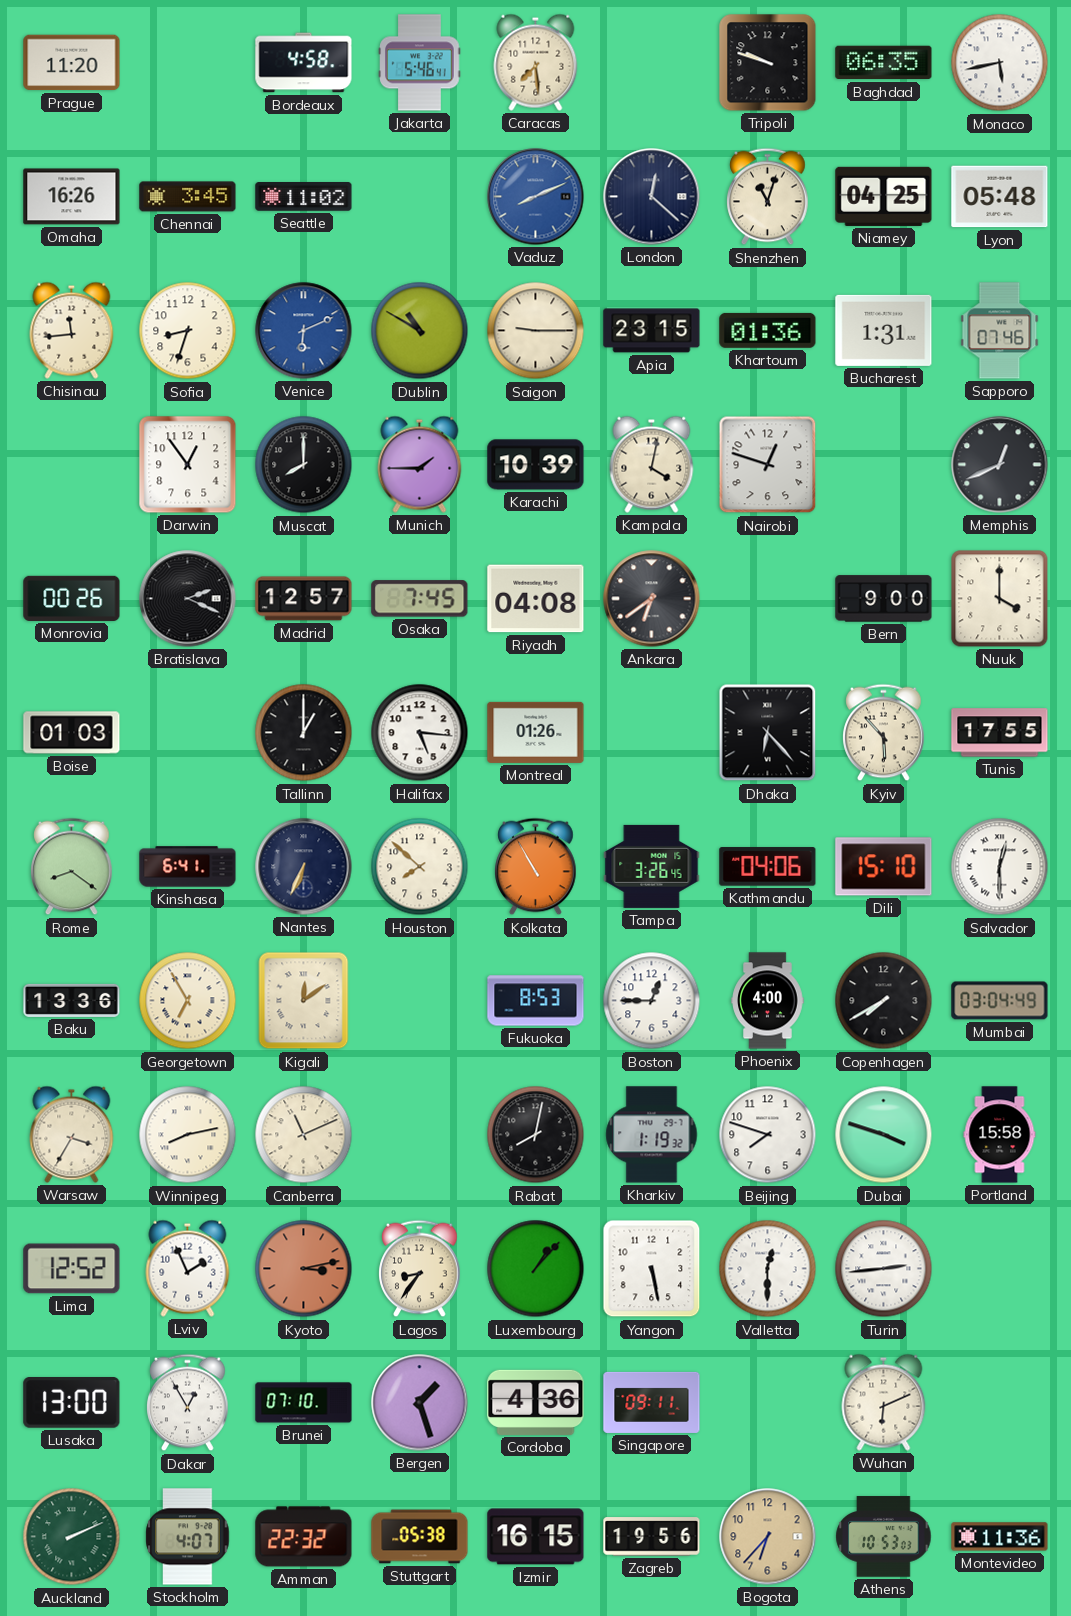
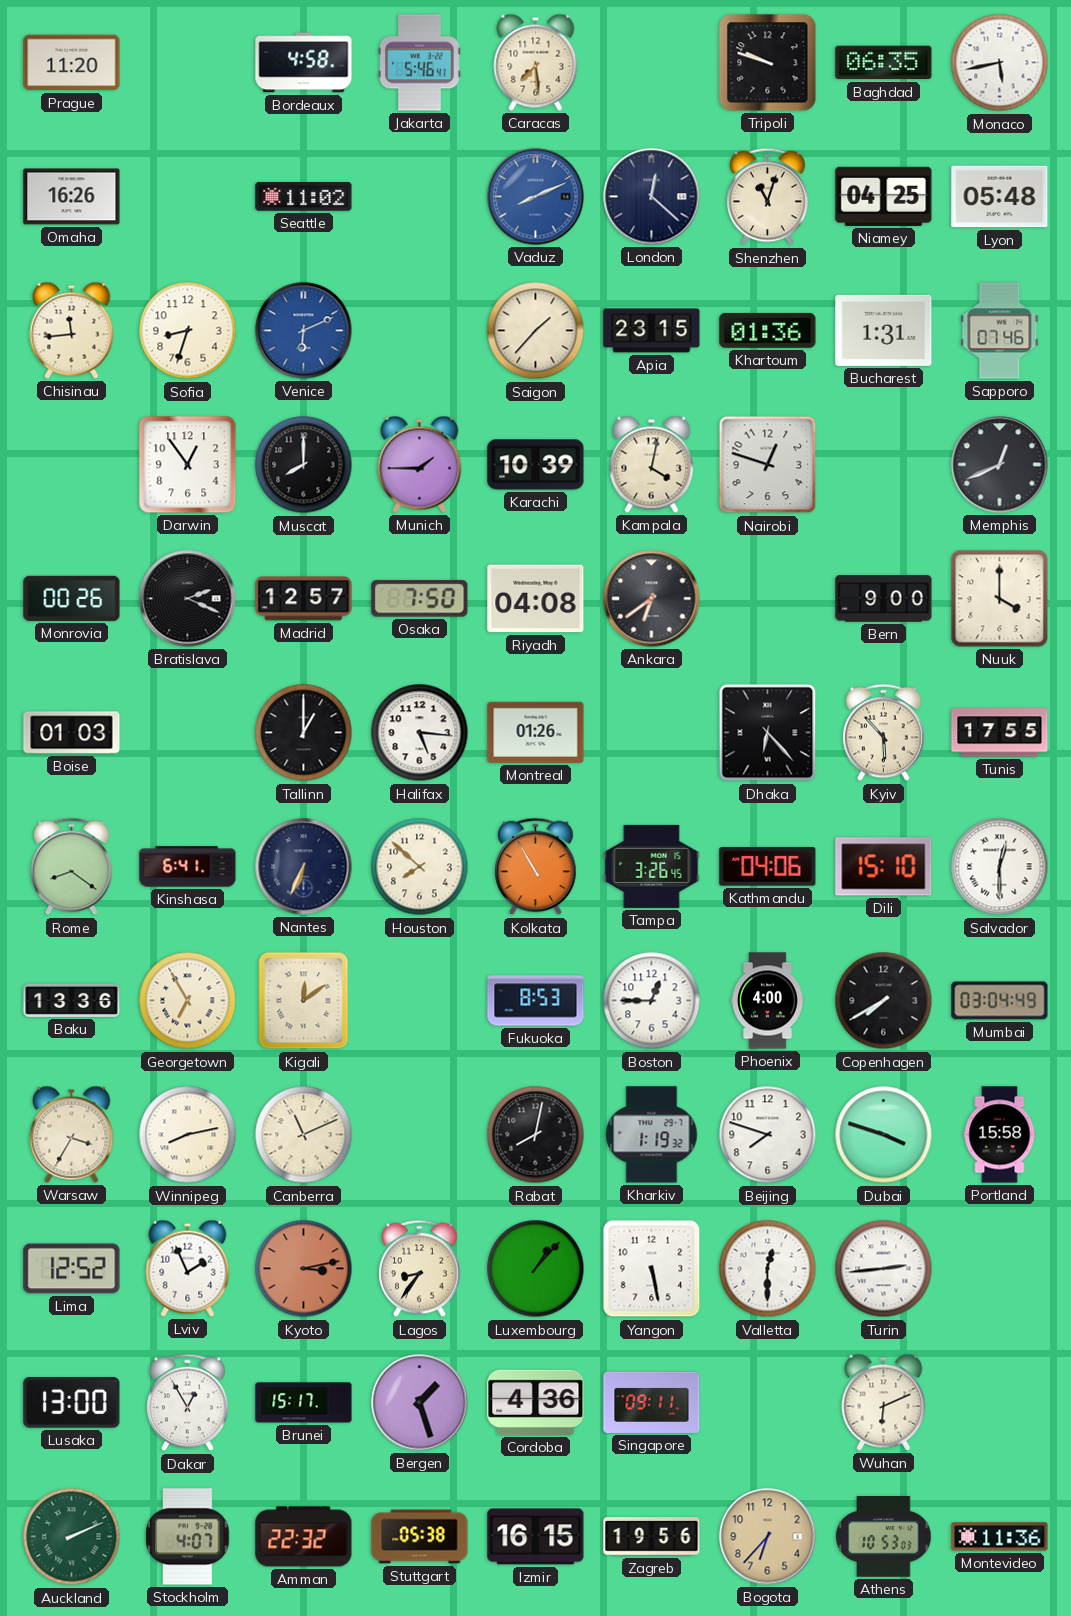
Chennai: 3:45 -> none (188, 197)
Dublin: 10:50 -> none (420, 331)
Saigon: 9:15 -> 1:37 (536, 331)
Osaka: 7:45 -> 7:50 (420, 599)
Brunei: 07:10 -> 15:17 (304, 1403)
